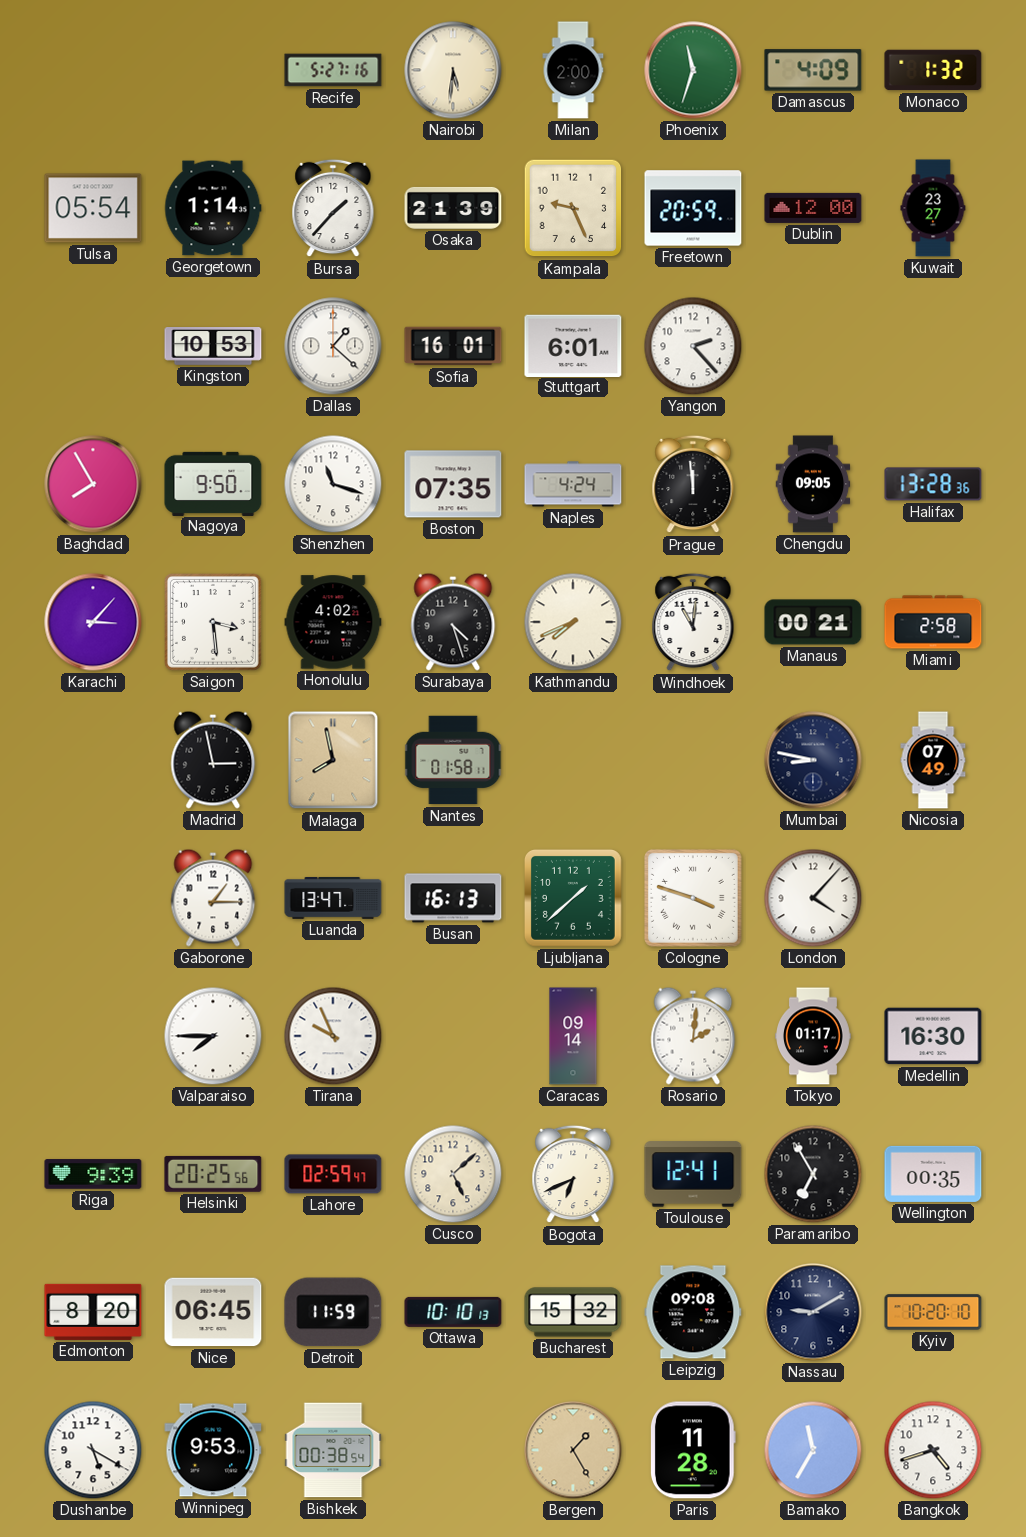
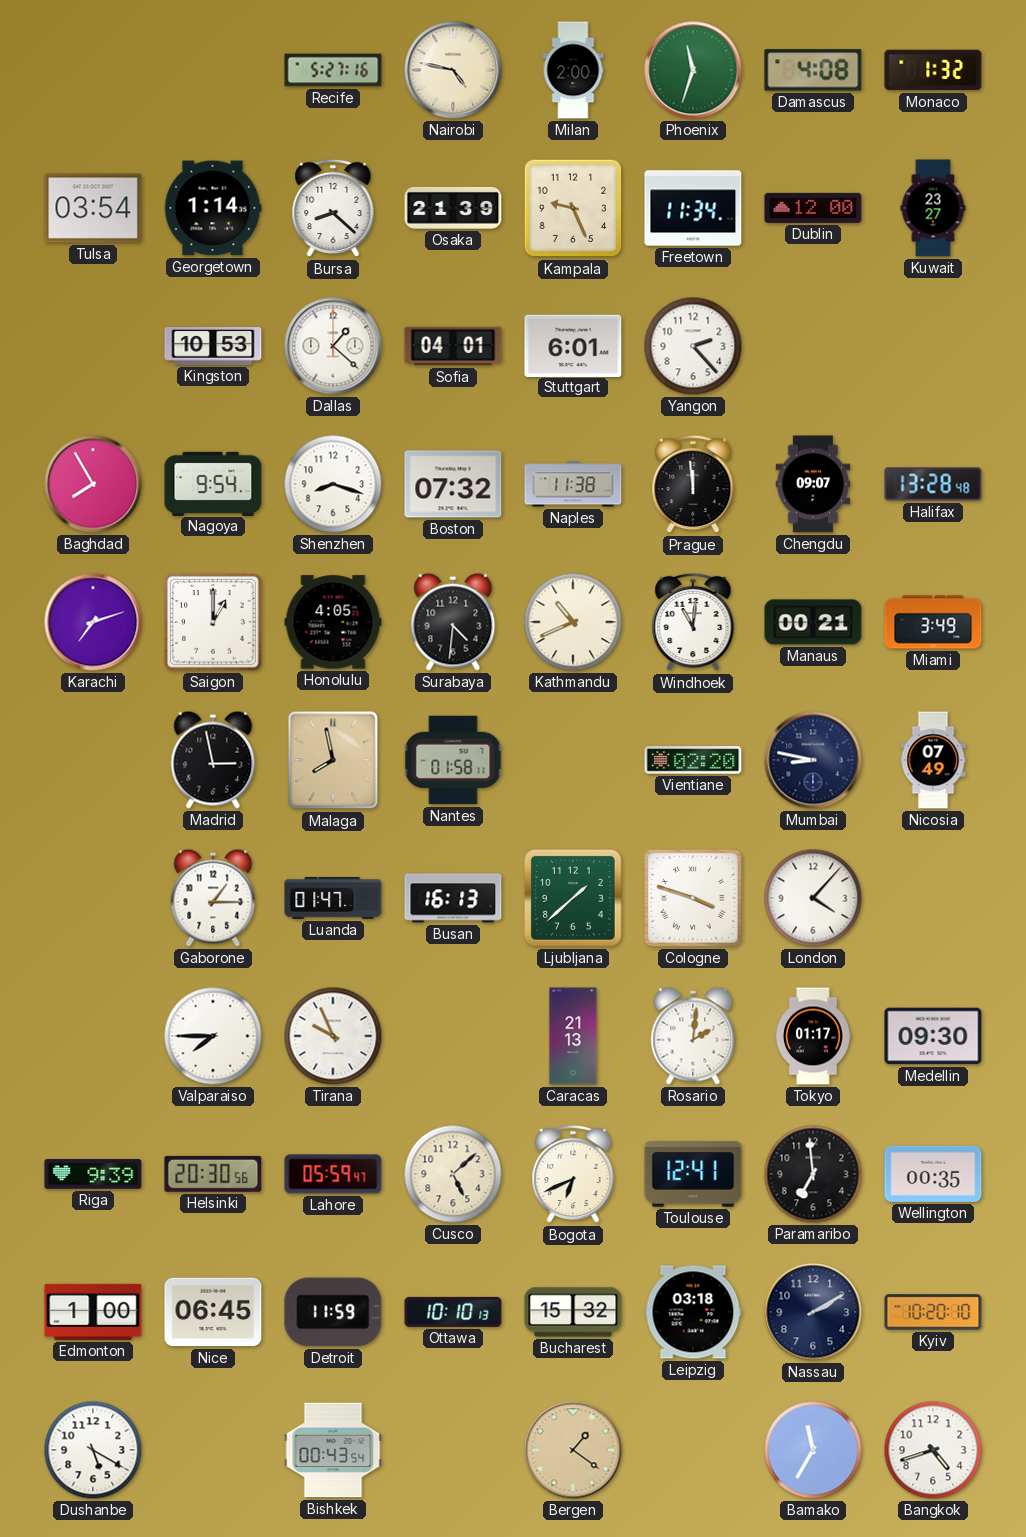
Nairobi: 5:31 -> 4:47 (453, 70)
Damascus: 4:09 -> 4:08 (813, 70)
Tulsa: 05:54 -> 03:54 (93, 208)
Bursa: 1:37 -> 8:22 (333, 208)
Freetown: 20:59 -> 11:34 (693, 208)
Sofia: 16:01 -> 04:01 (453, 346)
Nagoya: 9:50 -> 9:54 (213, 483)
Shenzhen: 11:18 -> 8:18 (333, 484)
Boston: 07:35 -> 07:32 (453, 484)
Naples: 4:24 -> 11:38 (573, 484)
Chengdu: 09:05 -> 09:07 (813, 484)
Halifax: 13:28:36 -> 13:28:48 (933, 484)
Karachi: 3:07 -> 7:12 (93, 622)
Saigon: 3:29 -> 1:00 (213, 622)
Honolulu: 4:02 -> 4:05 (333, 622)
Surabaya: 4:27 -> 4:31 (453, 622)
Kathmandu: 7:41 -> 10:41 (573, 622)
Miami: 2:58 -> 3:49 (933, 622)
Vientiane: none -> 02:20 (693, 760)
Luanda: 13:47 -> 01:47 (333, 898)
Caracas: 09:14 -> 21:13 (573, 1036)
Medellin: 16:30 -> 09:30 (933, 1036)
Helsinki: 20:25 -> 20:30 (213, 1174)
Lahore: 02:59 -> 05:59 (333, 1174)
Paramaribo: 6:55 -> 6:59 (813, 1174)
Edmonton: 8:20 -> 1:00 (93, 1312)
Leipzig: 09:08 -> 03:18 (693, 1312)
Nassau: 9:10 -> 2:10 (813, 1312)
Winnipeg: 9:53 -> none (213, 1450)
Bishkek: 00:38 -> 00:43 (333, 1450)
Bergen: 1:25 -> 1:21 (573, 1450)
Paris: 11:28 -> none (693, 1450)
